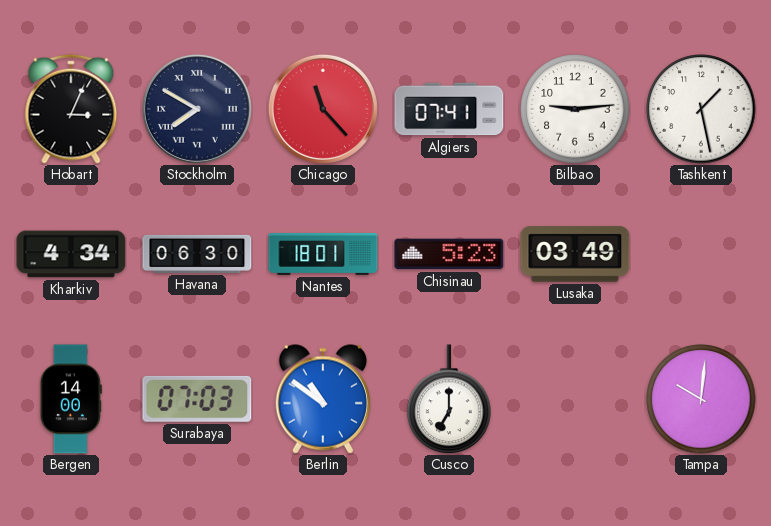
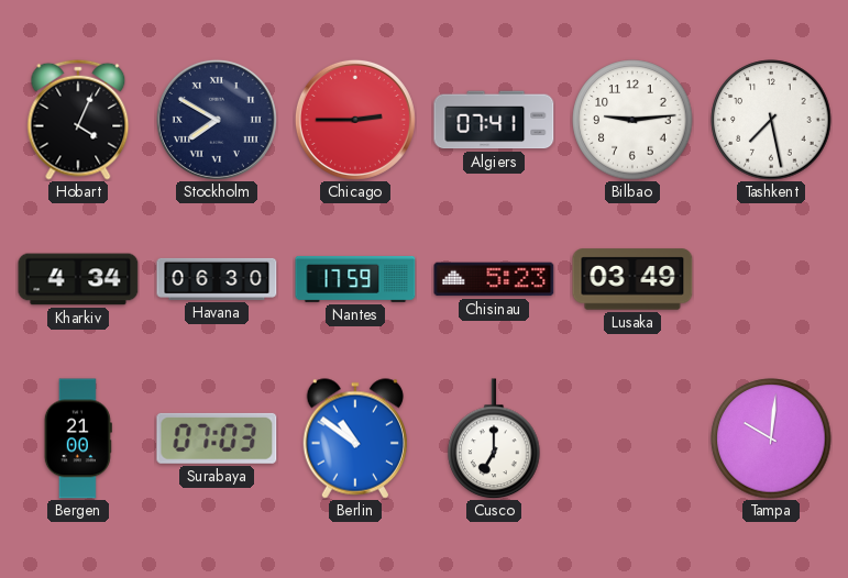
Hobart: 3:04 -> 4:04 (78, 120)
Chicago: 11:23 -> 2:45 (355, 120)
Tashkent: 1:28 -> 7:28 (771, 120)
Nantes: 18:01 -> 17:59 (355, 279)
Bergen: 14:00 -> 21:00 (78, 438)
